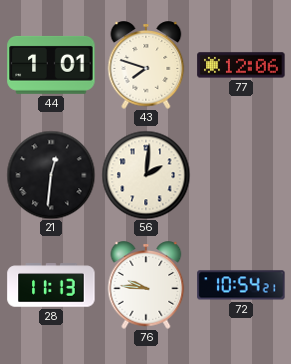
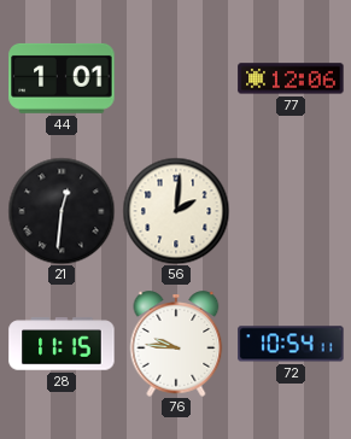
43: 7:48 -> none (146, 65)
28: 11:13 -> 11:15 (62, 344)
72: 10:54:21 -> 10:54:11 (291, 344)
